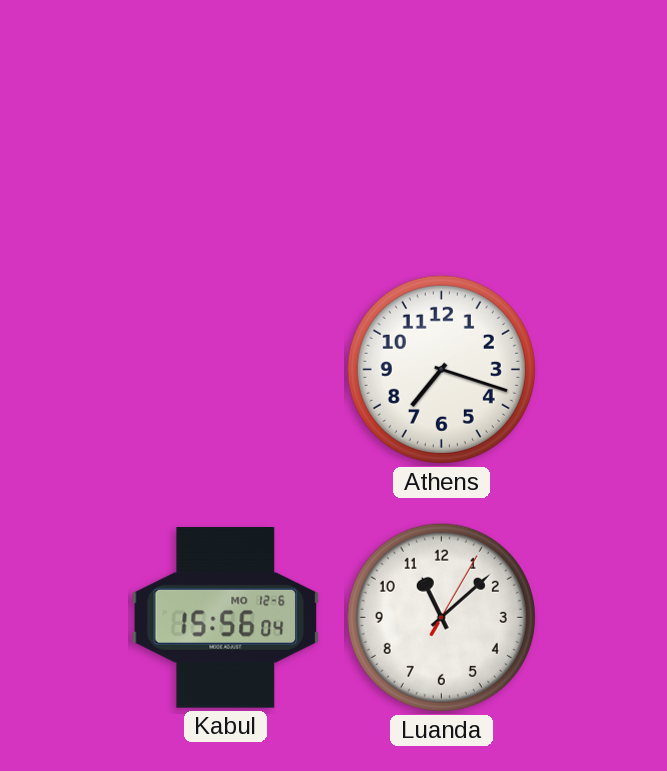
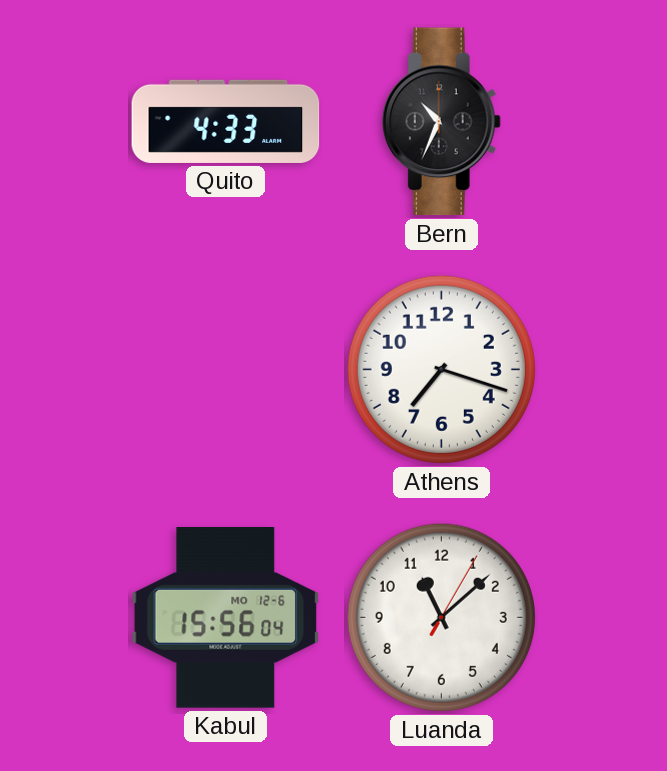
Quito: none -> 4:33 (226, 121)
Bern: none -> 10:34 (441, 122)
